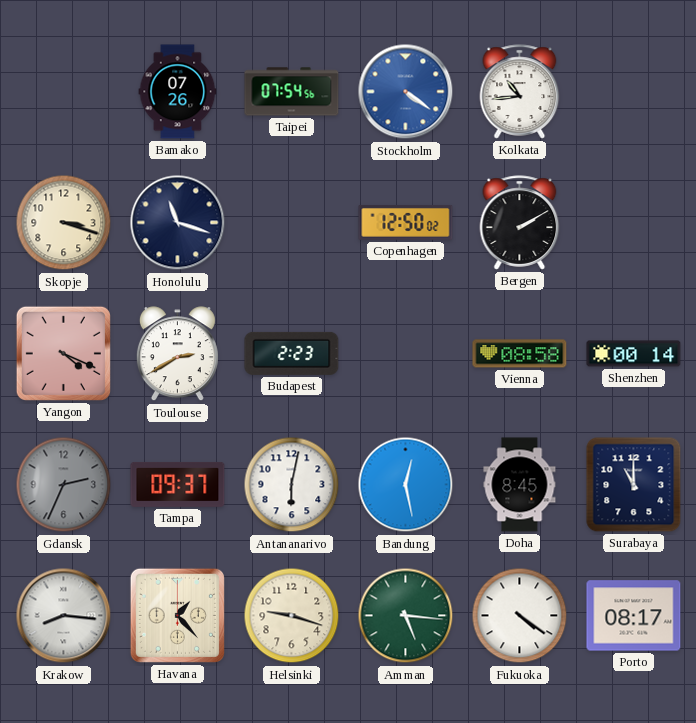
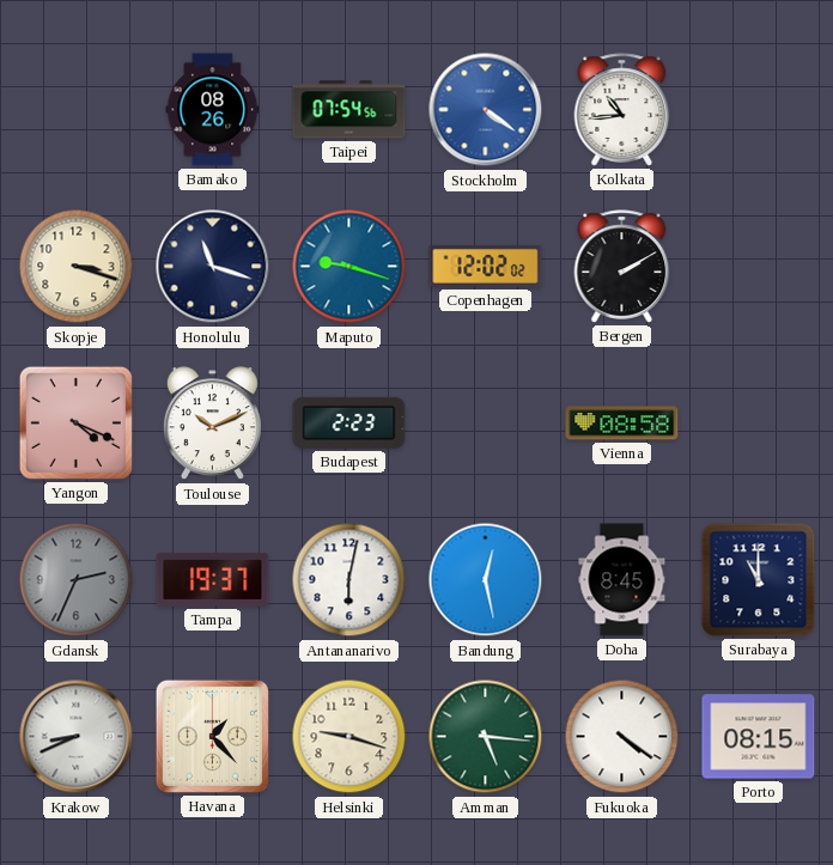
Bamako: 07:26 -> 08:26 (213, 110)
Maputo: none -> 9:18 (349, 267)
Copenhagen: 12:50 -> 12:02 (486, 267)
Toulouse: 2:40 -> 10:11 (212, 424)
Shenzhen: 00:14 -> none (634, 354)
Tampa: 09:37 -> 19:37 (213, 579)
Krakow: 8:16 -> 8:41 (77, 737)
Porto: 08:17 -> 08:15 (759, 737)
